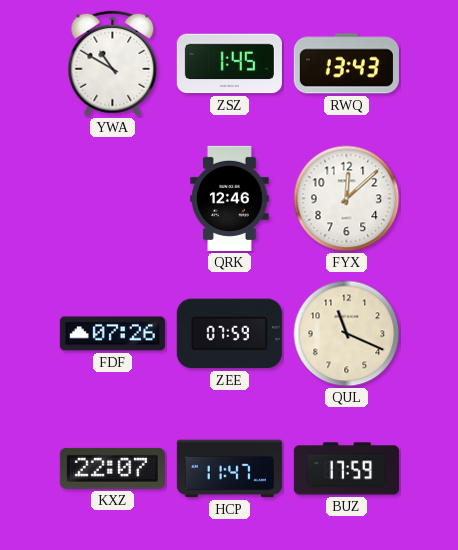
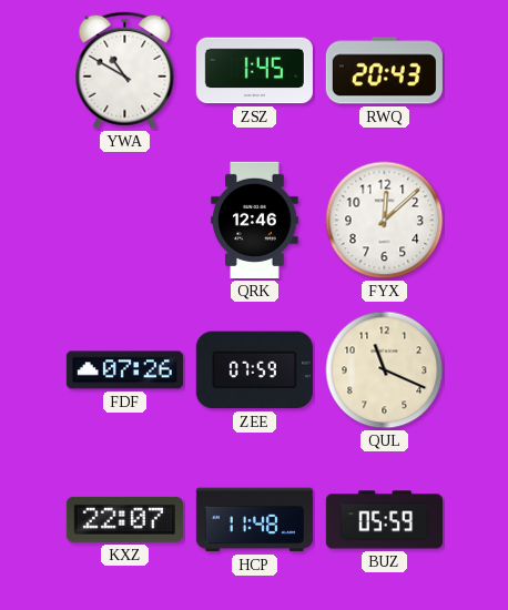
RWQ: 13:43 -> 20:43 (384, 71)
HCP: 11:47 -> 11:48 (254, 520)
BUZ: 17:59 -> 05:59 (384, 520)
